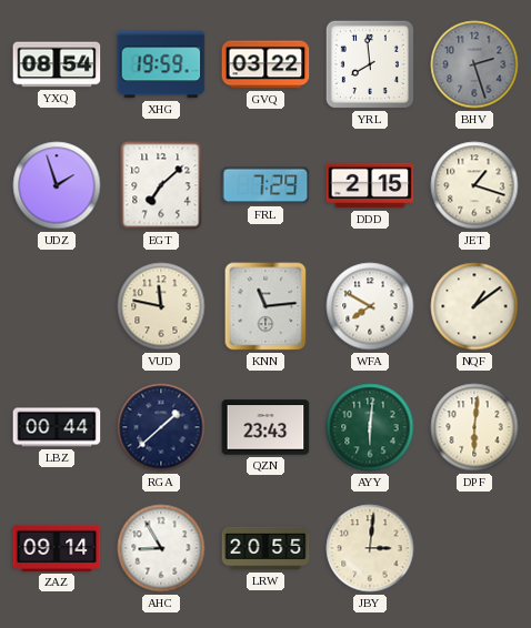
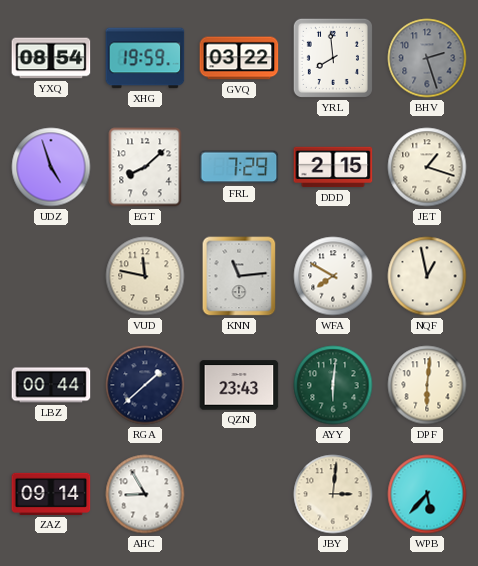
UDZ: 1:57 -> 4:57 (51, 167)
EGT: 7:08 -> 8:08 (145, 167)
NQF: 1:09 -> 12:58 (427, 276)
LRW: 20:55 -> none (265, 548)
WPB: none -> 5:37 (427, 494)
